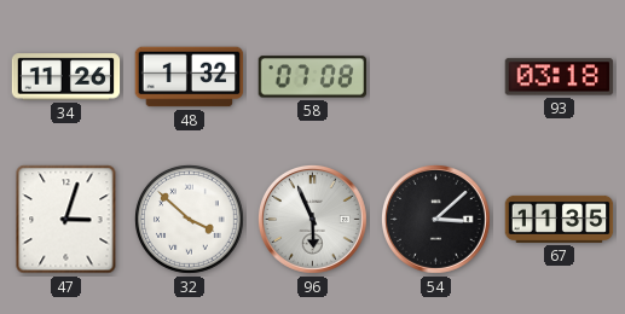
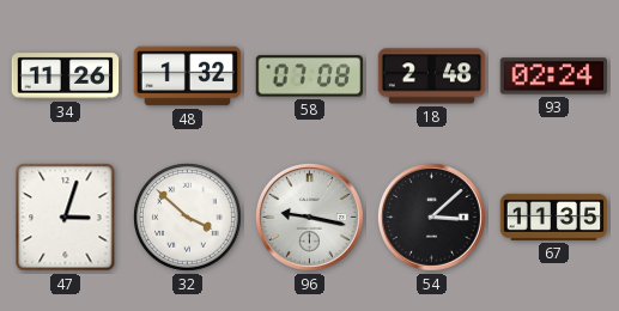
18: none -> 2:48 (432, 77)
93: 03:18 -> 02:24 (554, 77)
96: 5:56 -> 9:17 (309, 217)
